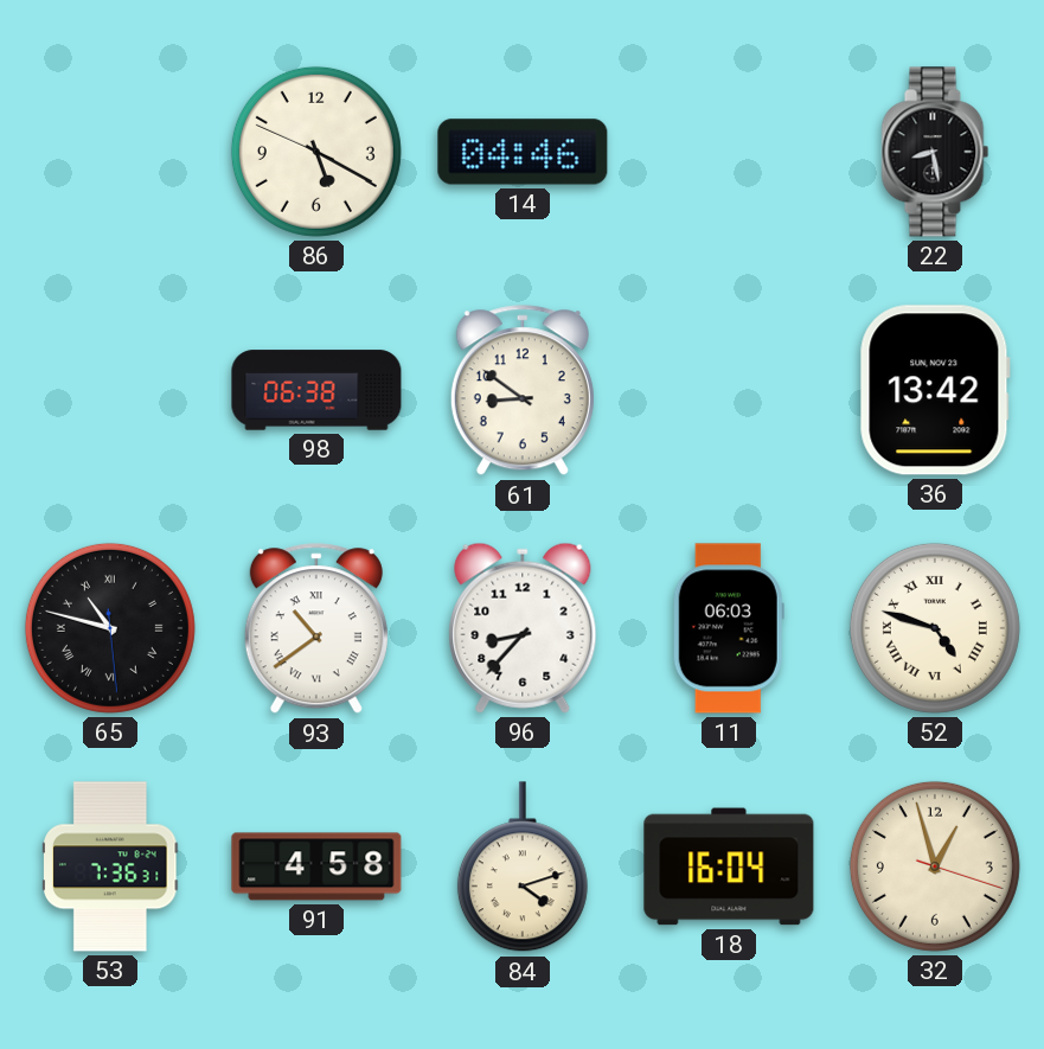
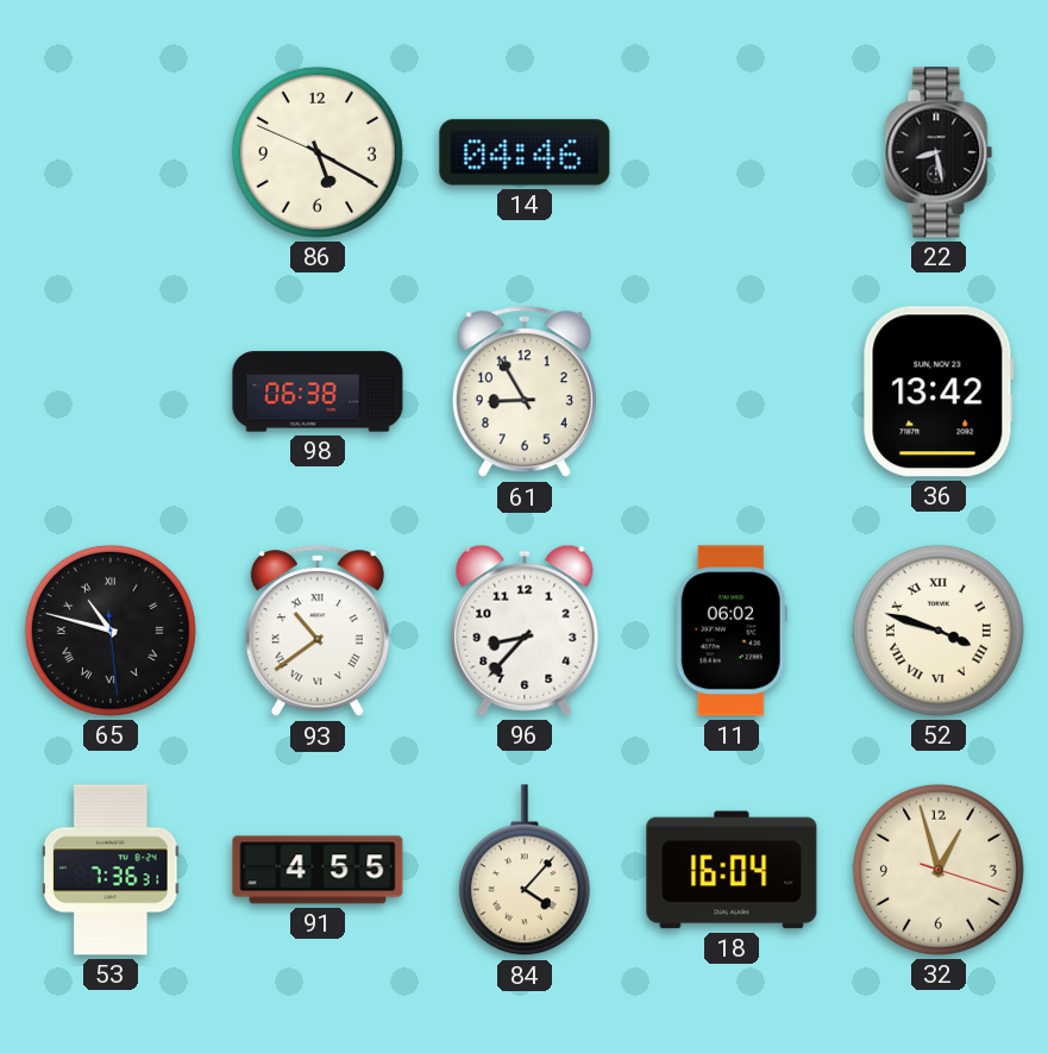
61: 8:51 -> 8:55 (525, 393)
11: 06:03 -> 06:02 (732, 631)
52: 4:48 -> 3:48 (939, 631)
91: 4:58 -> 4:55 (318, 870)
84: 4:12 -> 4:07 (525, 871)
